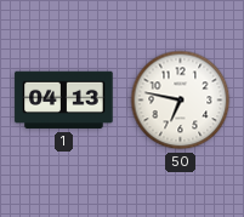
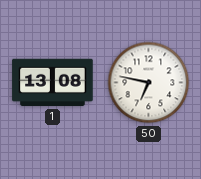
1: 04:13 -> 13:08 (53, 83)
